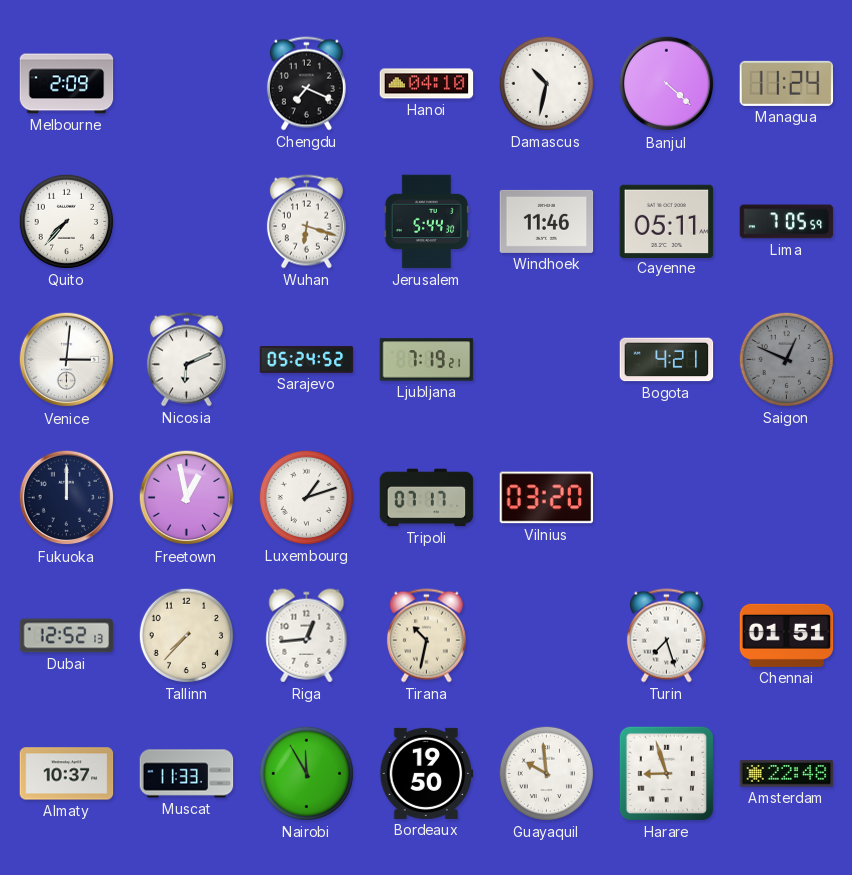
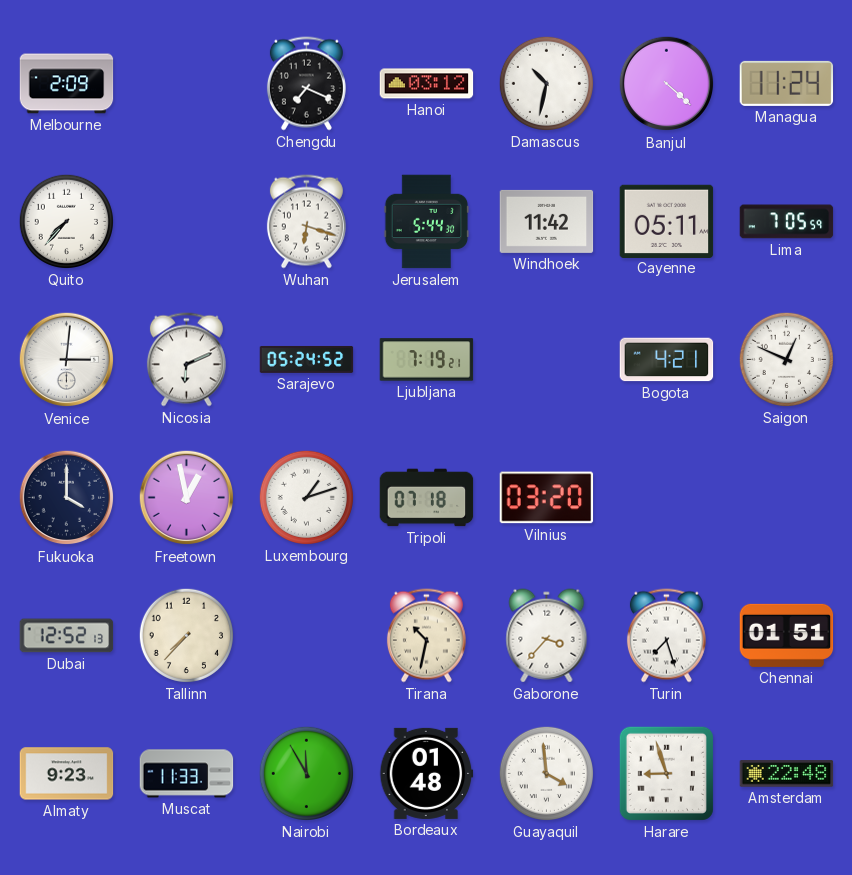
Hanoi: 04:10 -> 03:12 (427, 84)
Windhoek: 11:46 -> 11:42 (547, 221)
Saigon dial: grey -> white (786, 359)
Fukuoka: 12:00 -> 4:00 (67, 498)
Tripoli: 07:17 -> 07:18 (427, 498)
Riga: 12:44 -> none (307, 636)
Gaborone: none -> 3:37 (547, 636)
Almaty: 10:37 -> 9:23 (67, 774)
Bordeaux: 19:50 -> 01:48 (427, 773)
Guayaquil: 9:59 -> 3:59 (546, 773)
